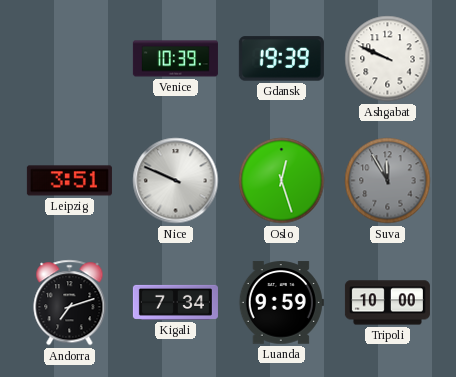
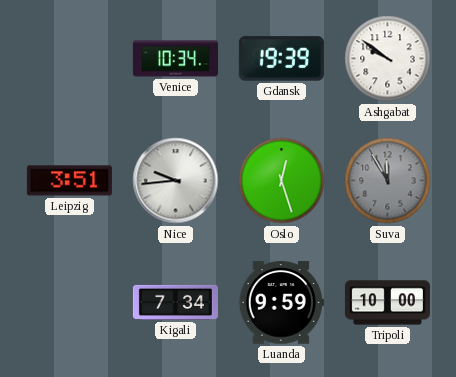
Venice: 10:39 -> 10:34 (175, 59)
Ashgabat: 9:49 -> 9:51 (388, 59)
Nice: 9:49 -> 9:44 (176, 181)
Andorra: 7:12 -> none (70, 303)
